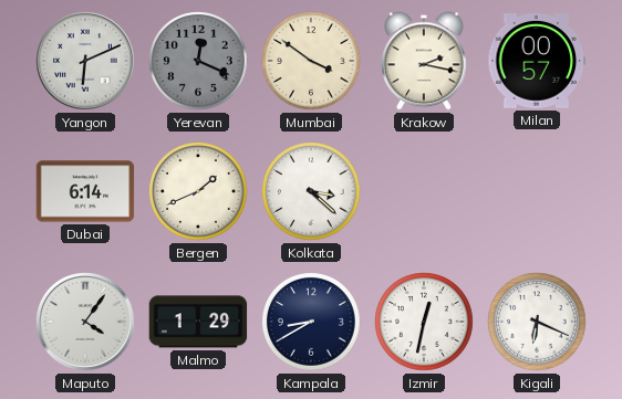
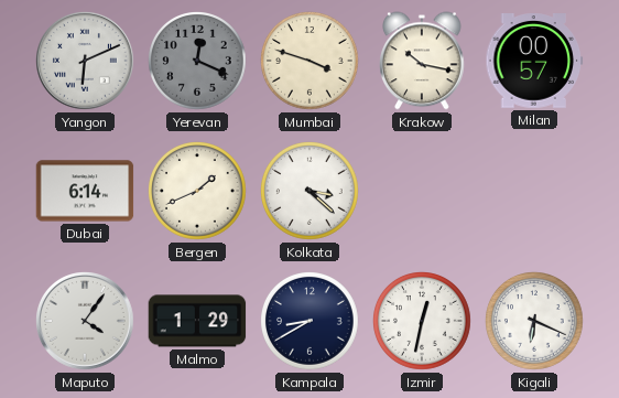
Mumbai: 3:51 -> 3:48 (311, 62)
Krakow: 2:17 -> 10:17 (423, 61)
